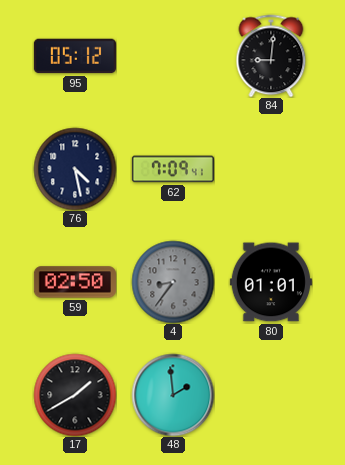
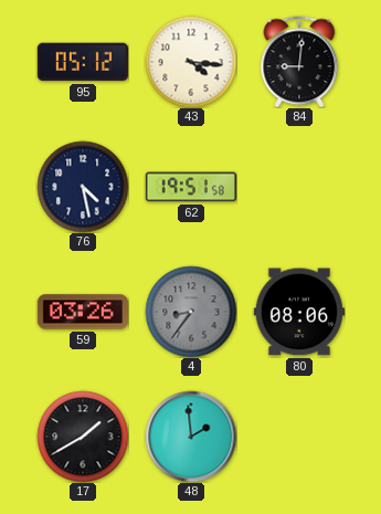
43: none -> 4:16 (191, 62)
62: 7:09 -> 19:51 (191, 187)
59: 02:50 -> 03:26 (83, 312)
80: 01:01 -> 08:06 (299, 312)
